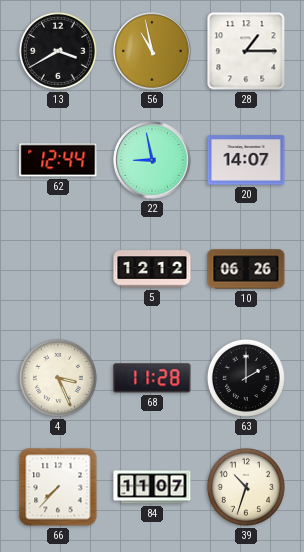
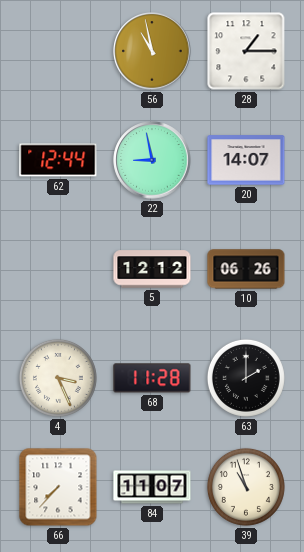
13: 3:40 -> none (58, 51)
39: 10:33 -> 10:57 (246, 487)
